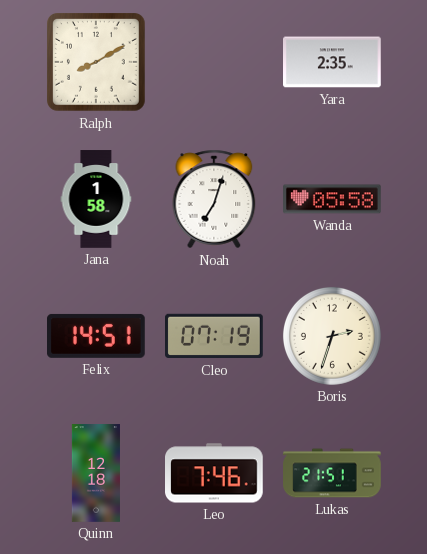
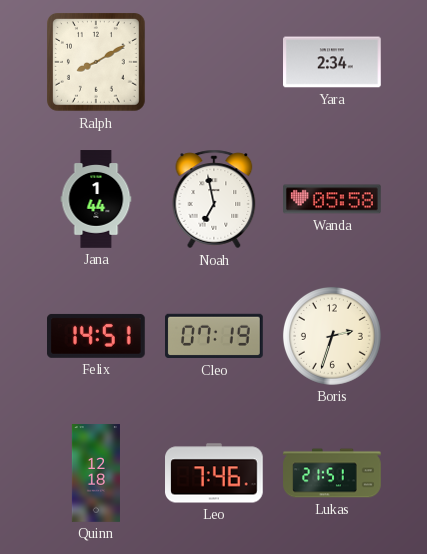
Yara: 2:35 -> 2:34 (333, 62)
Jana: 1:58 -> 1:44 (96, 199)
Noah: 7:03 -> 6:58 (214, 199)
